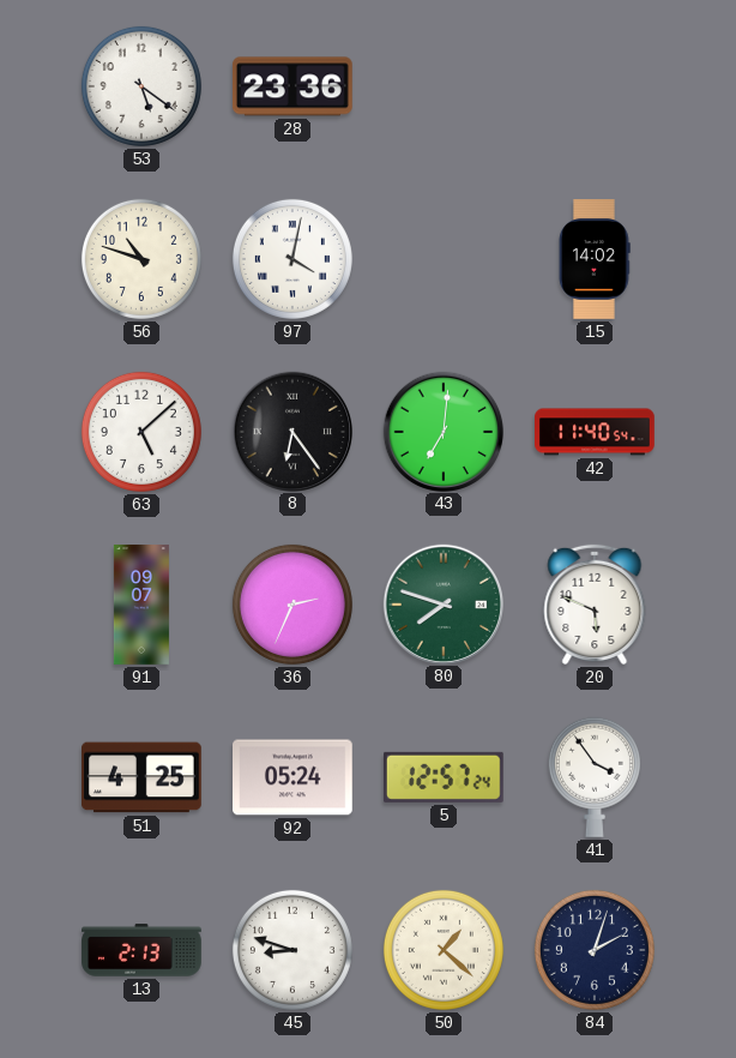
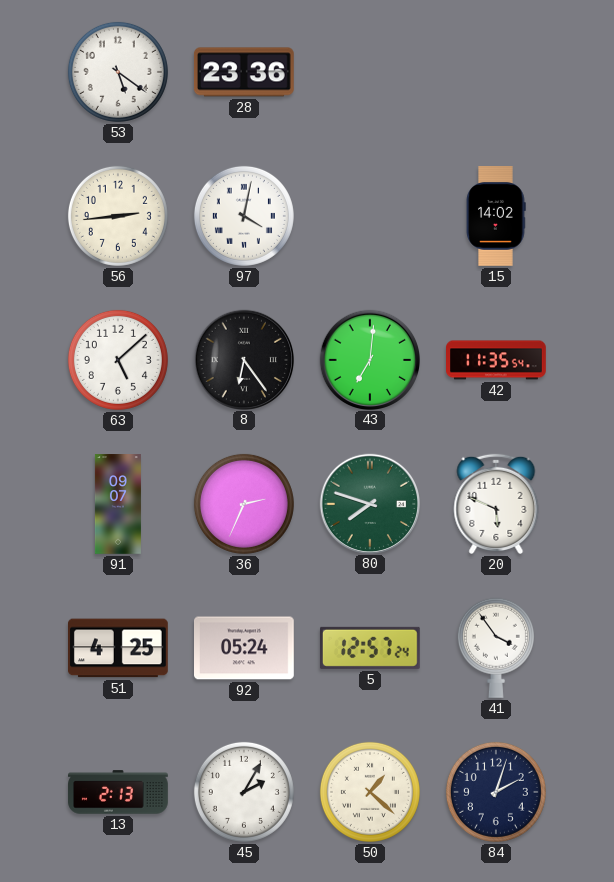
56: 10:48 -> 2:44 (118, 216)
42: 11:40 -> 11:35 (497, 360)
45: 8:48 -> 2:05 (244, 792)
